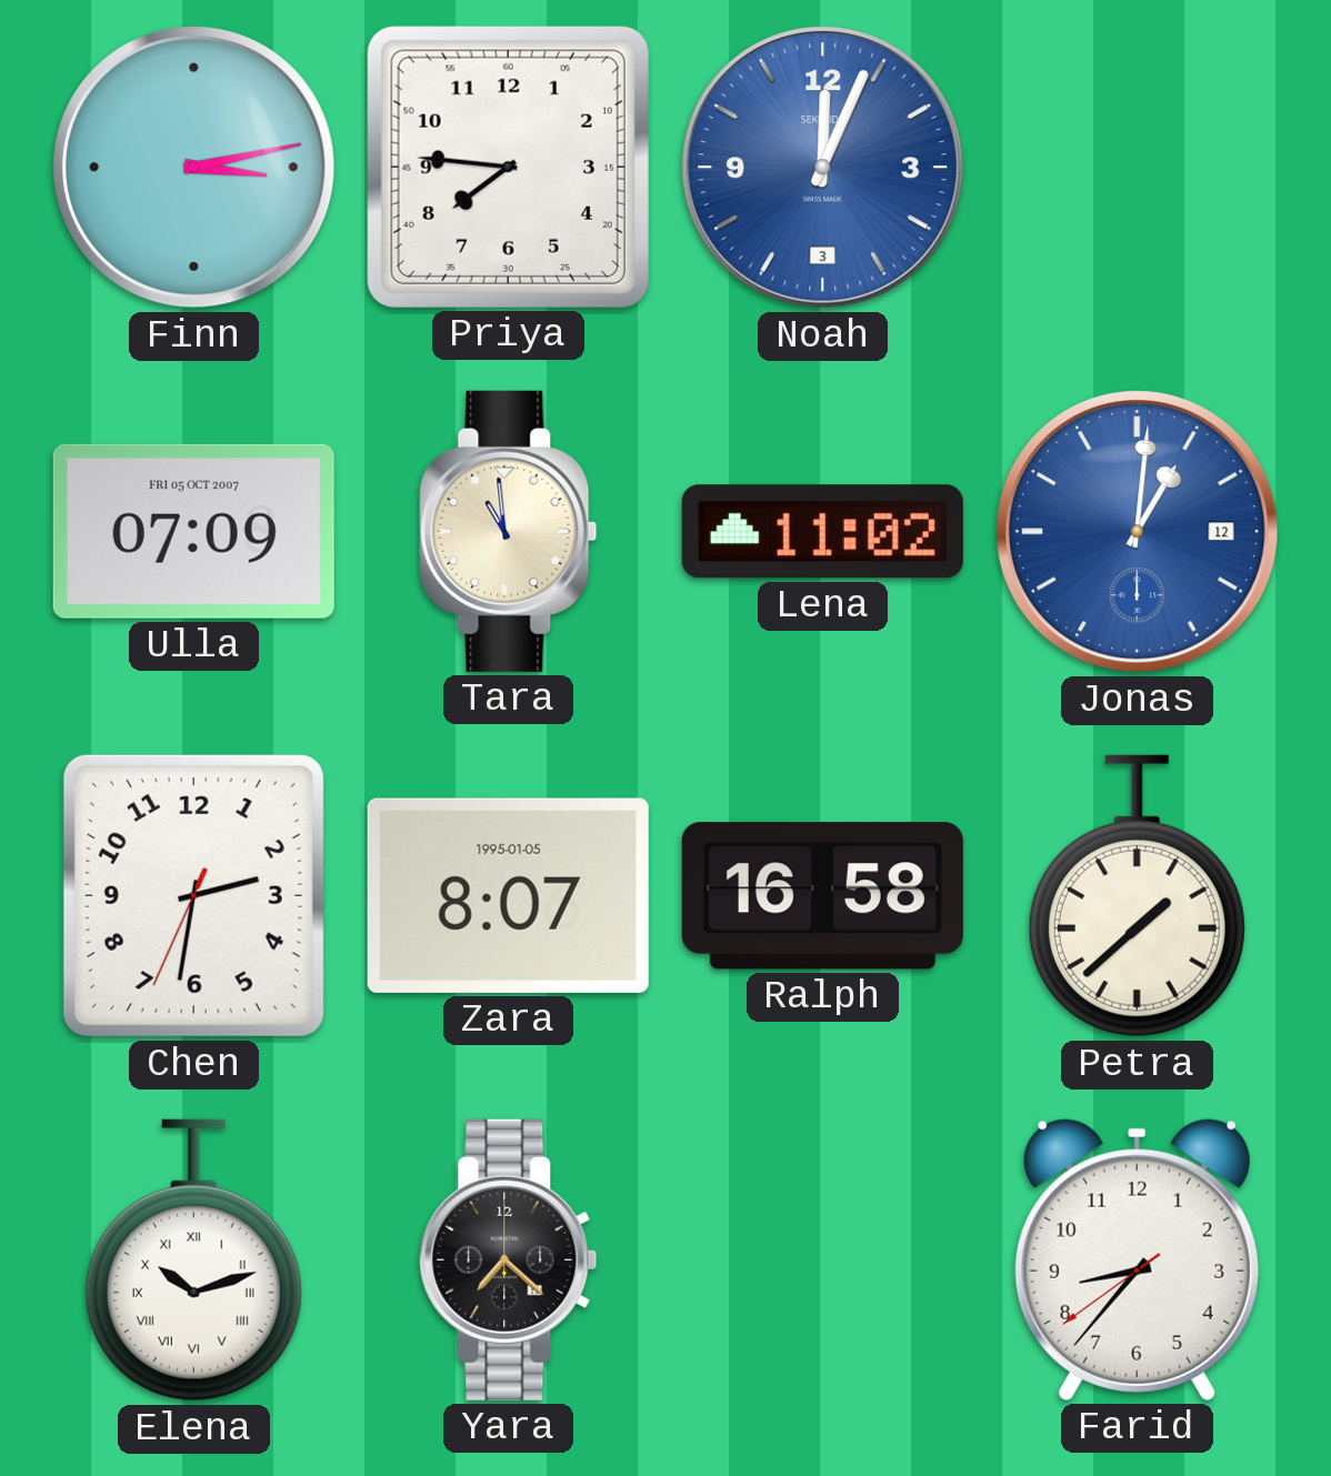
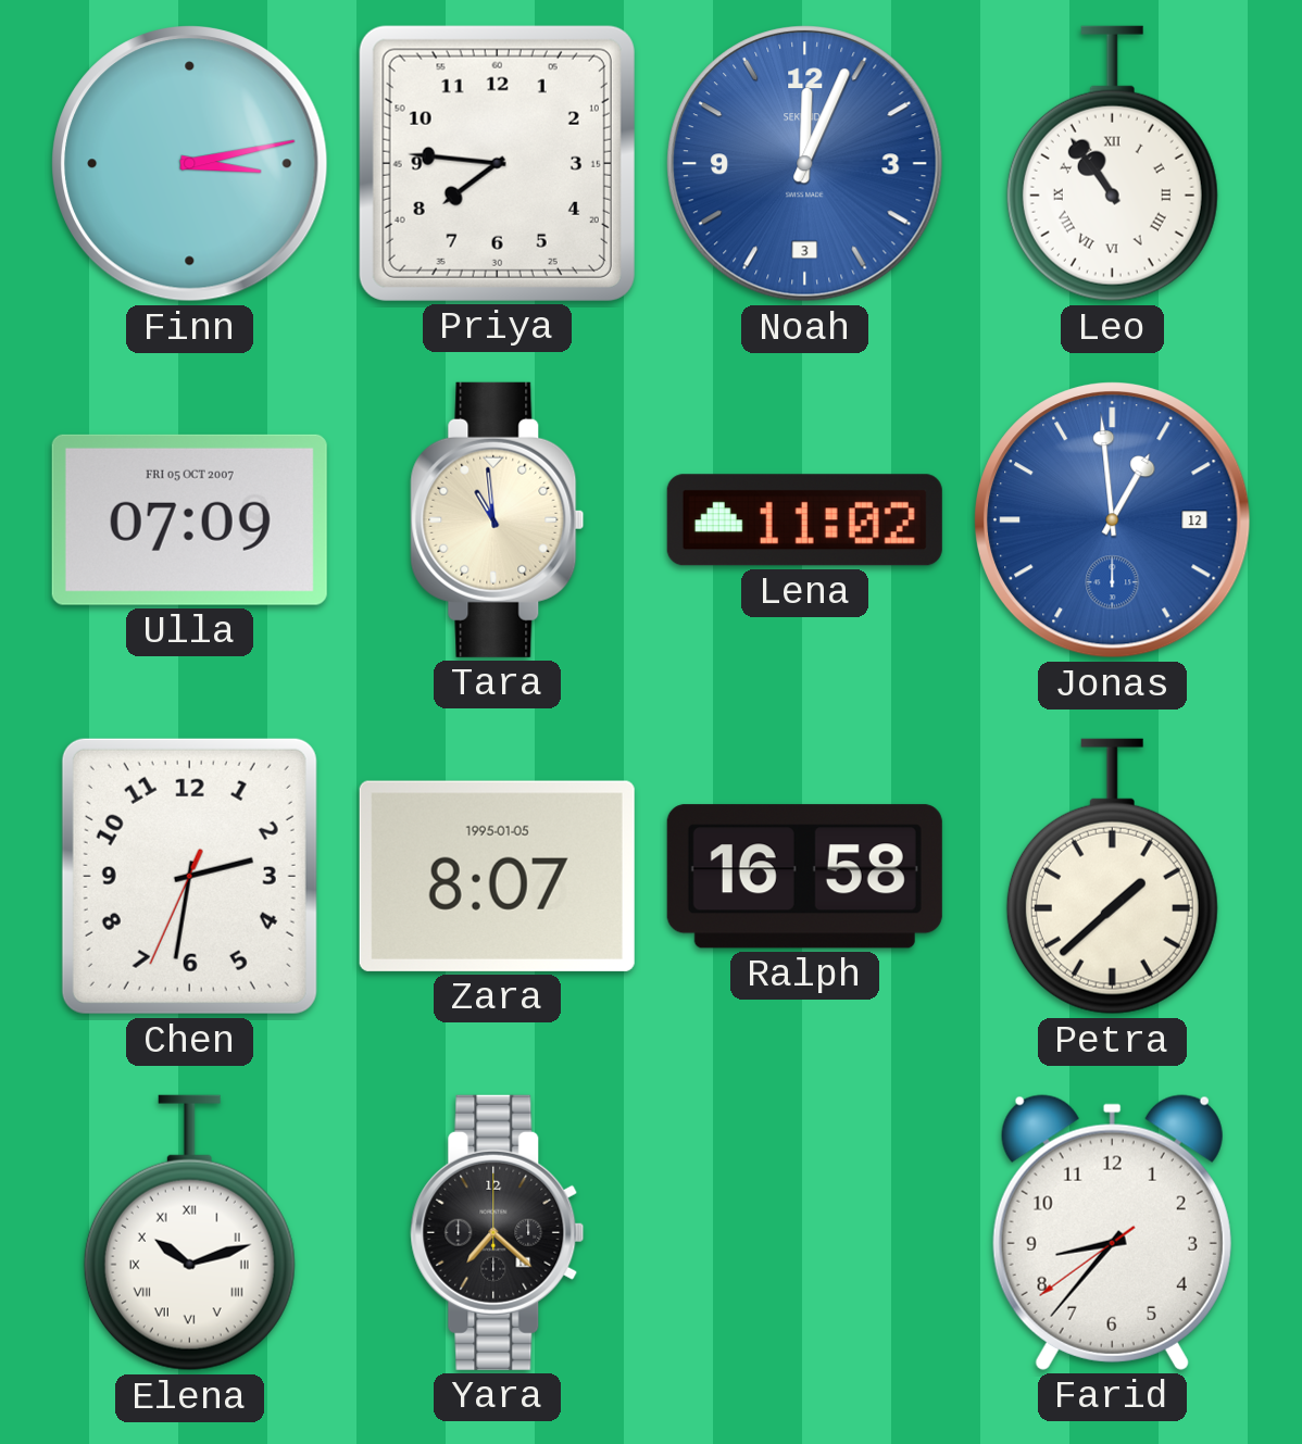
Leo: none -> 10:54 (1112, 164)
Jonas: 1:01 -> 12:59 (1113, 520)
